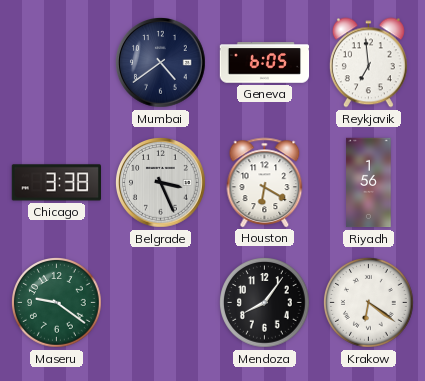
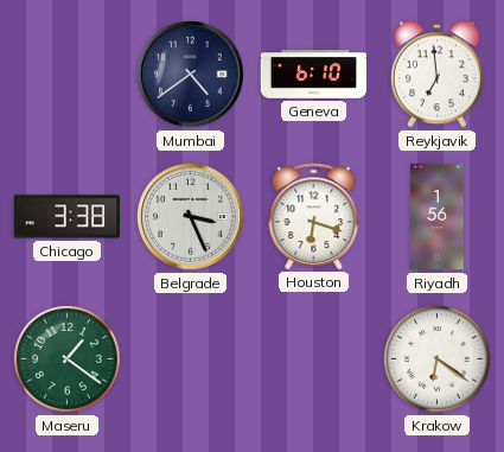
Geneva: 6:05 -> 6:10 (314, 75)
Houston: 6:20 -> 6:18 (314, 216)
Maseru: 9:21 -> 1:21 (68, 359)
Mendoza: 8:06 -> none (265, 303)
